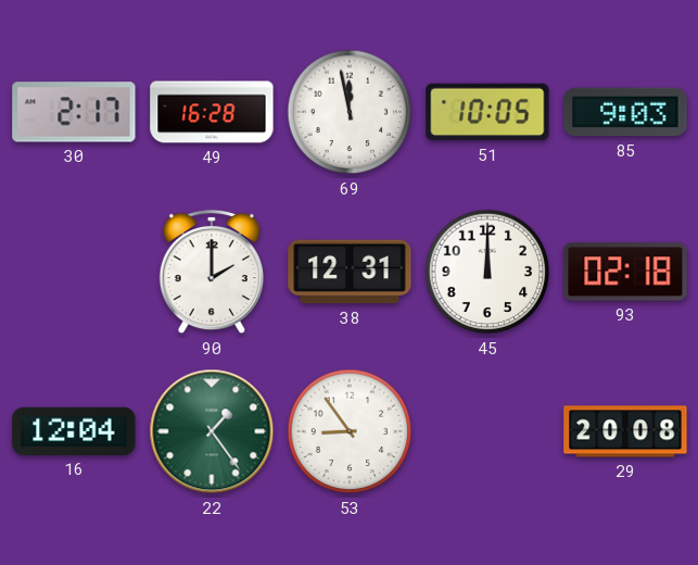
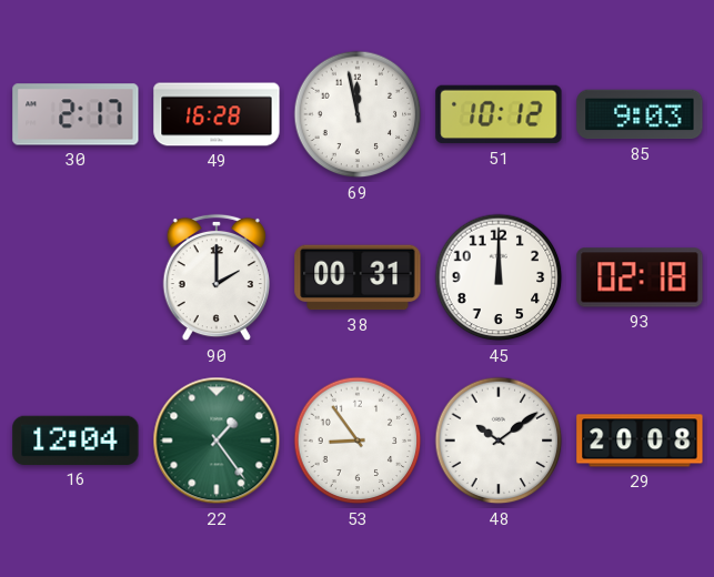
51: 10:05 -> 10:12 (499, 114)
38: 12:31 -> 00:31 (358, 277)
48: none -> 10:09 (499, 441)
